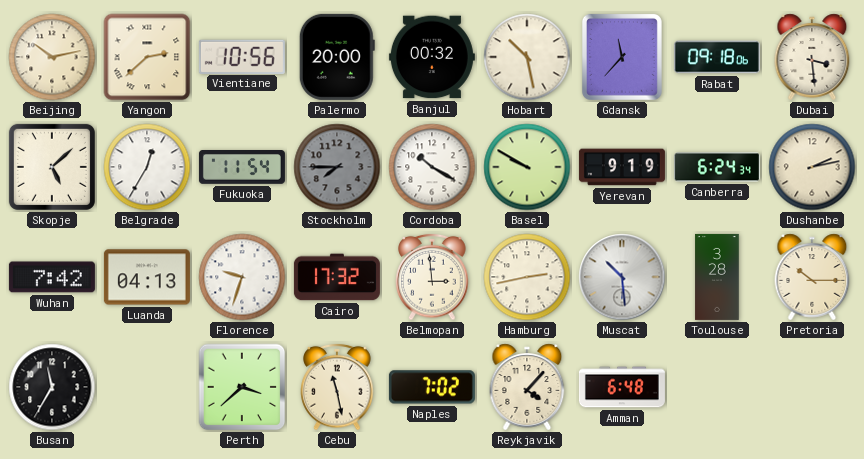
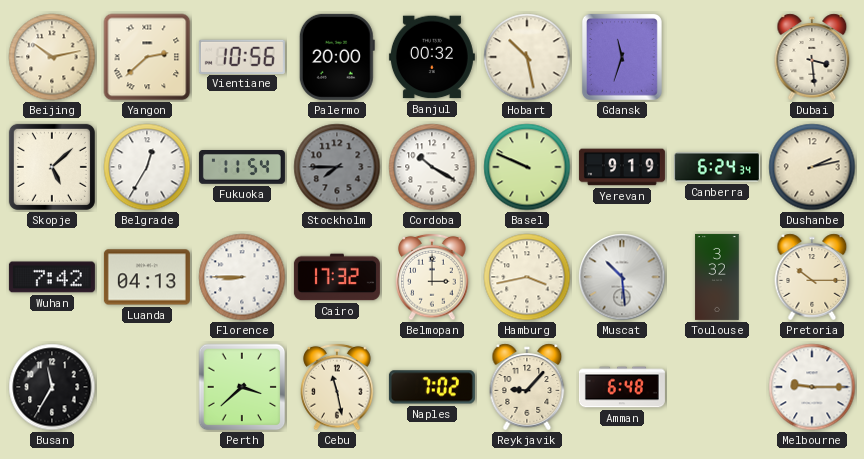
Gdansk: 11:37 -> 11:33 (622, 57)
Rabat: 09:18 -> none (717, 57)
Basel: 9:50 -> 9:49 (527, 167)
Florence: 9:33 -> 8:45 (242, 277)
Belmopan: 2:59 -> 3:00 (432, 277)
Hamburg: 2:43 -> 3:43 (527, 277)
Toulouse: 3:28 -> 3:32 (717, 277)
Reykjavik: 4:07 -> 9:07 (527, 387)
Melbourne: none -> 9:15 (812, 387)
